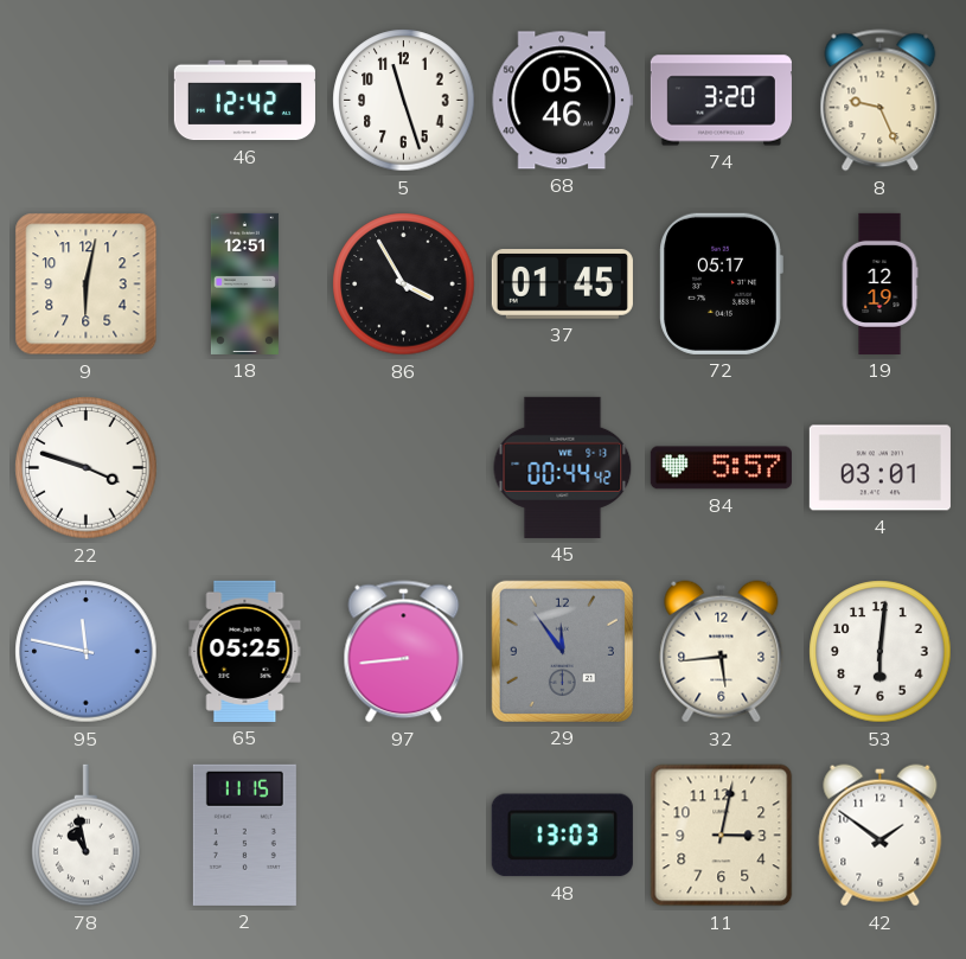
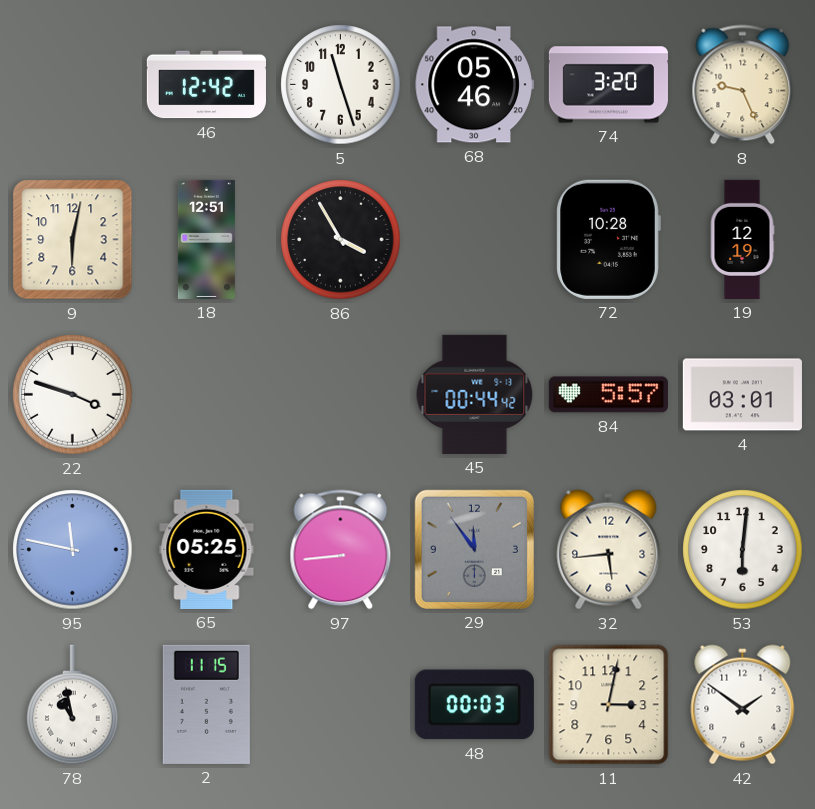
37: 01:45 -> none (562, 284)
72: 05:17 -> 10:28 (608, 239)
48: 13:03 -> 00:03 (474, 705)
